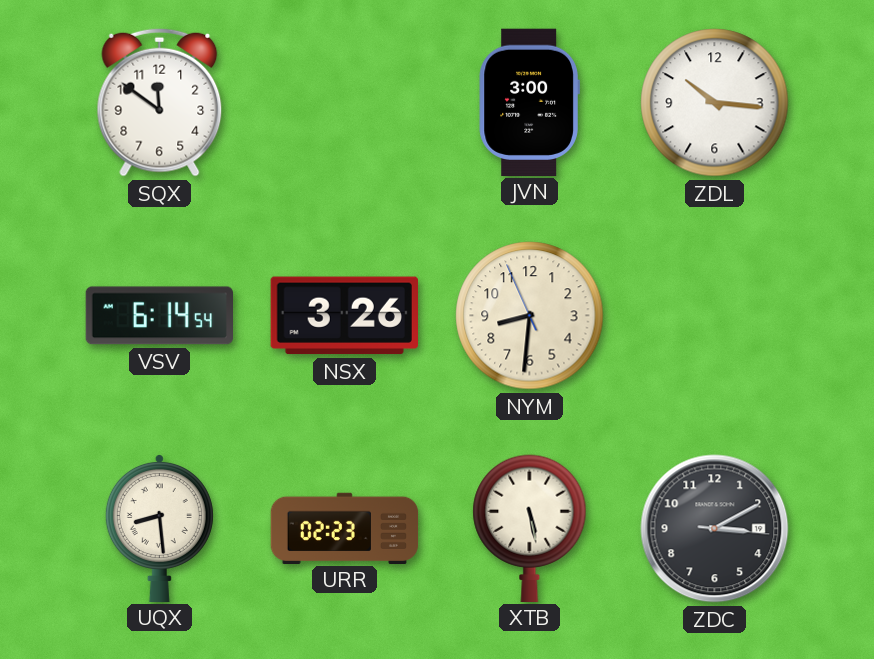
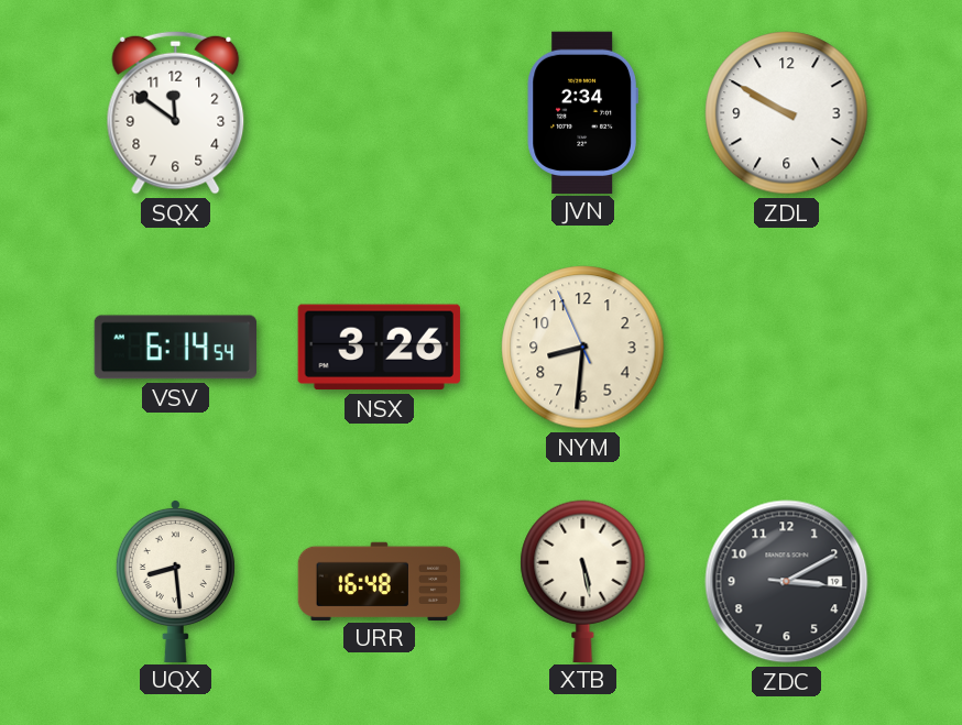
JVN: 3:00 -> 2:34 (582, 112)
ZDL: 10:16 -> 9:50 (787, 113)
URR: 02:23 -> 16:48 (380, 581)
